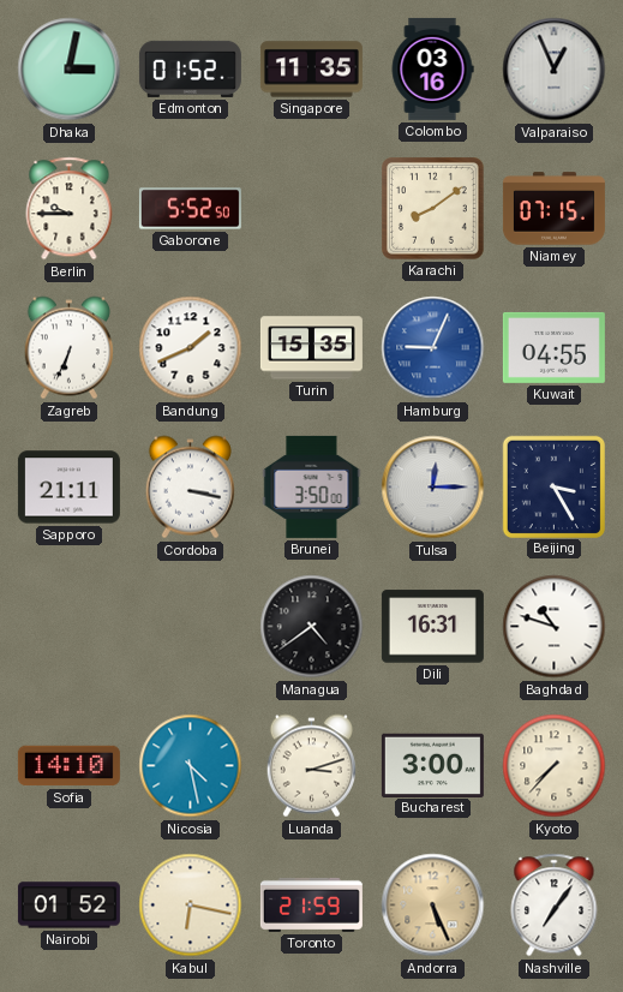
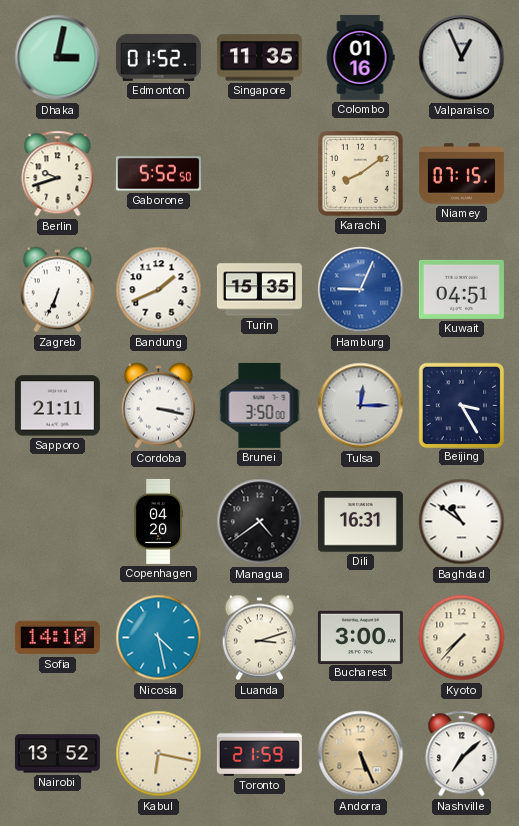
Colombo: 03:16 -> 01:16 (360, 57)
Berlin: 9:45 -> 9:42 (58, 174)
Kuwait: 04:55 -> 04:51 (461, 289)
Copenhagen: none -> 04:20 (159, 521)
Baghdad: 10:48 -> 10:51 (462, 522)
Nairobi: 01:52 -> 13:52 (57, 754)
Nashville: 7:06 -> 7:08 (462, 754)
